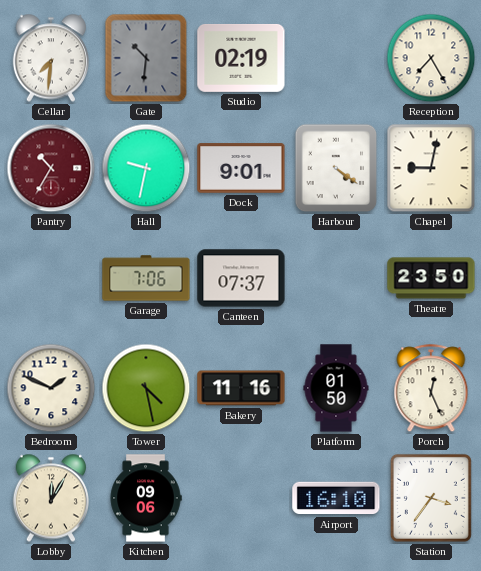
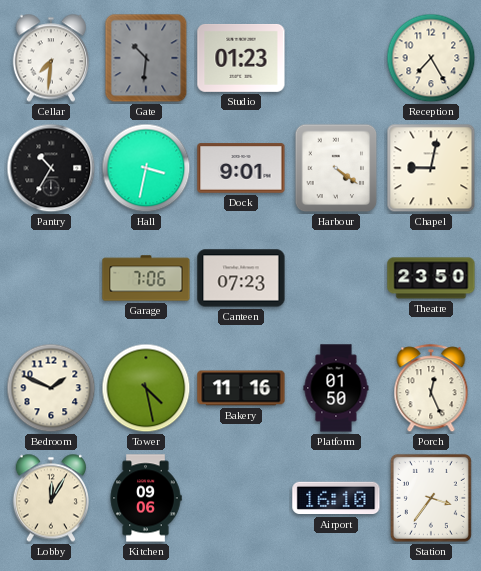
Studio: 02:19 -> 01:23 (241, 58)
Pantry dial: burgundy -> black (51, 168)
Hall: 9:32 -> 3:32 (146, 168)
Canteen: 07:37 -> 07:23 (241, 278)
